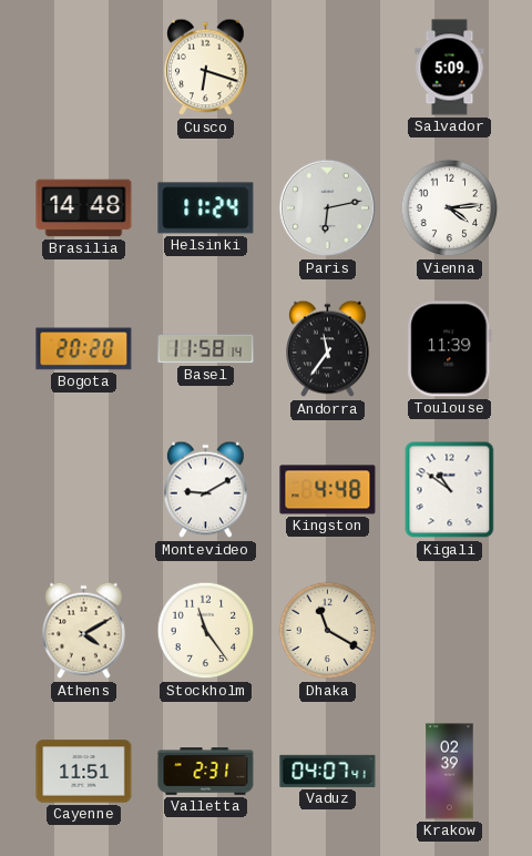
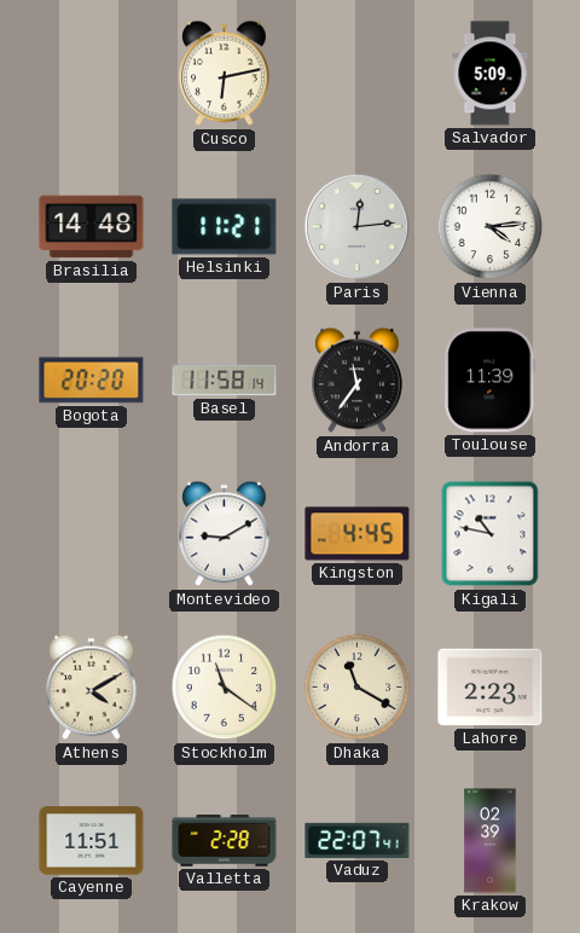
Cusco: 6:18 -> 6:13 (225, 74)
Helsinki: 11:24 -> 11:21 (225, 227)
Paris: 6:13 -> 12:14 (358, 227)
Kingston: 4:48 -> 4:45 (358, 534)
Kigali: 10:51 -> 10:47 (491, 534)
Stockholm: 11:24 -> 11:21 (225, 688)
Lahore: none -> 2:23 (491, 688)
Valletta: 2:31 -> 2:28 (225, 841)
Vaduz: 04:07 -> 22:07 (358, 840)
